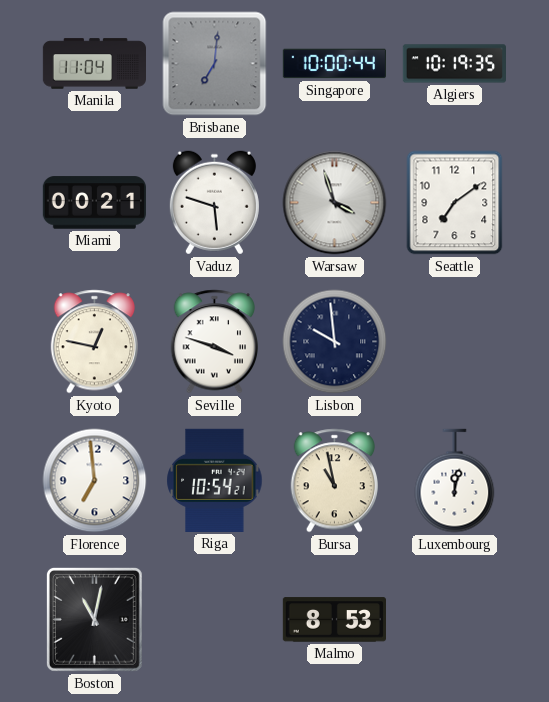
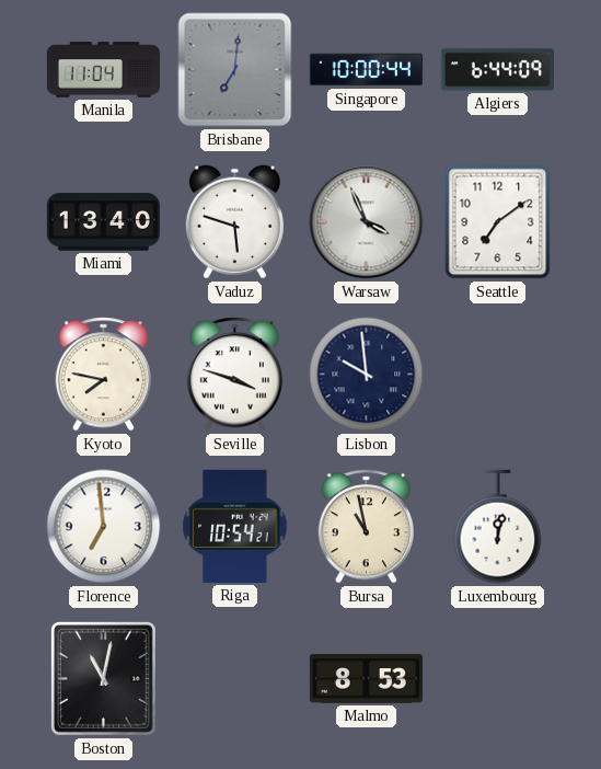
Algiers: 10:19 -> 6:44 (497, 70)
Miami: 00:21 -> 13:40 (103, 222)
Warsaw: 3:57 -> 3:56 (367, 222)
Kyoto: 12:47 -> 7:47 (103, 375)
